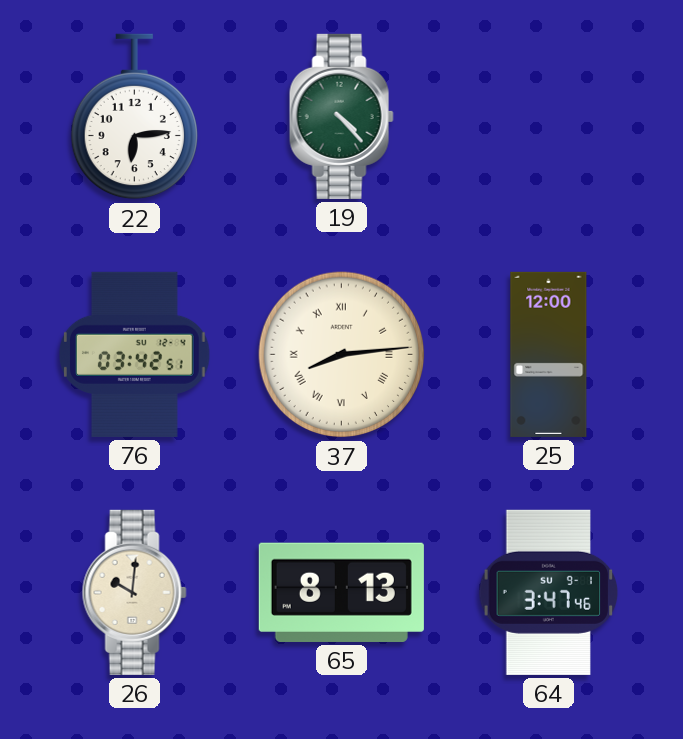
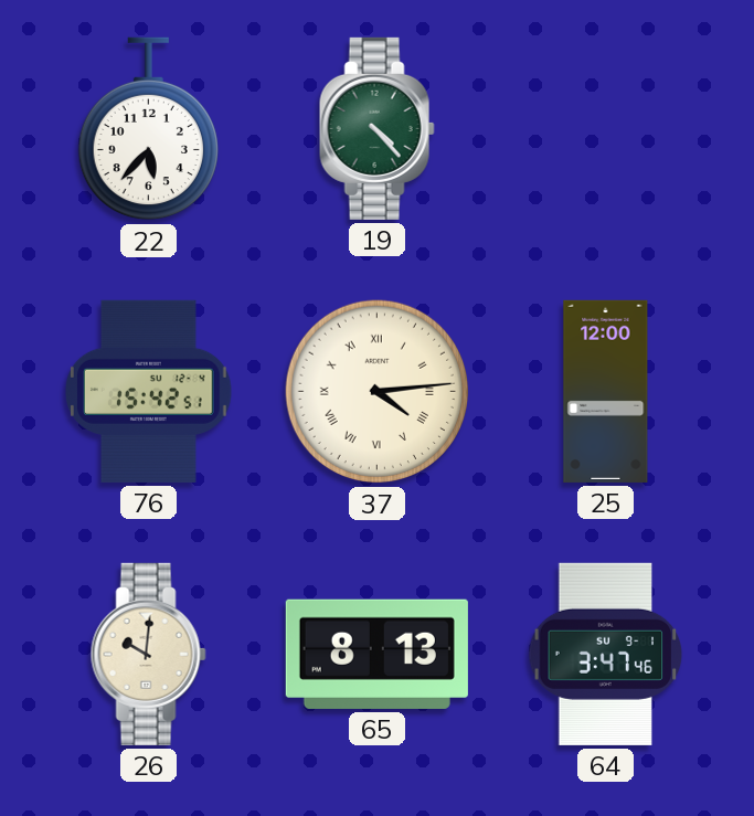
22: 6:14 -> 5:37 (148, 129)
76: 03:42 -> 15:42 (149, 391)
37: 8:14 -> 4:14 (378, 392)
